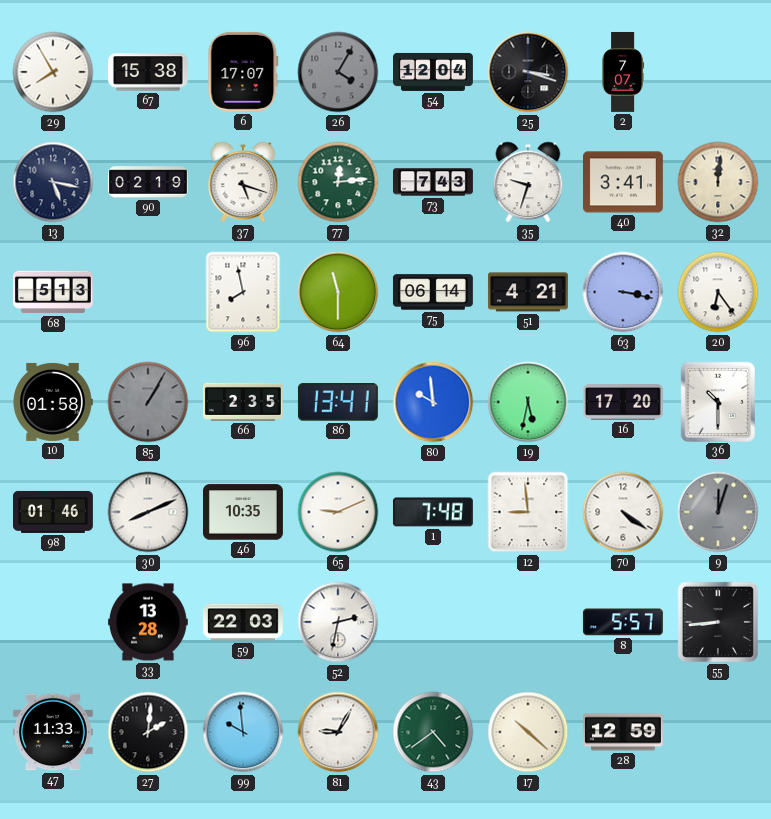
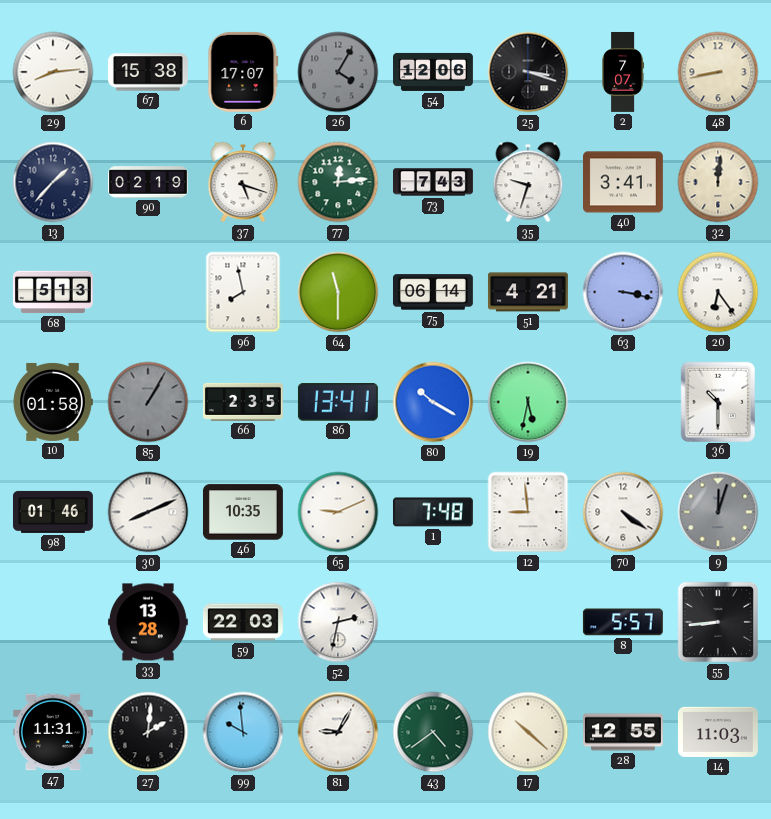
29: 7:55 -> 8:14 (53, 72)
54: 12:04 -> 12:06 (434, 72)
48: none -> 8:43 (718, 72)
13: 5:17 -> 1:37 (53, 182)
80: 9:59 -> 10:20 (433, 402)
16: 17:20 -> none (623, 403)
47: 11:33 -> 11:31 (53, 732)
28: 12:59 -> 12:55 (623, 732)
14: none -> 11:03 (718, 732)
